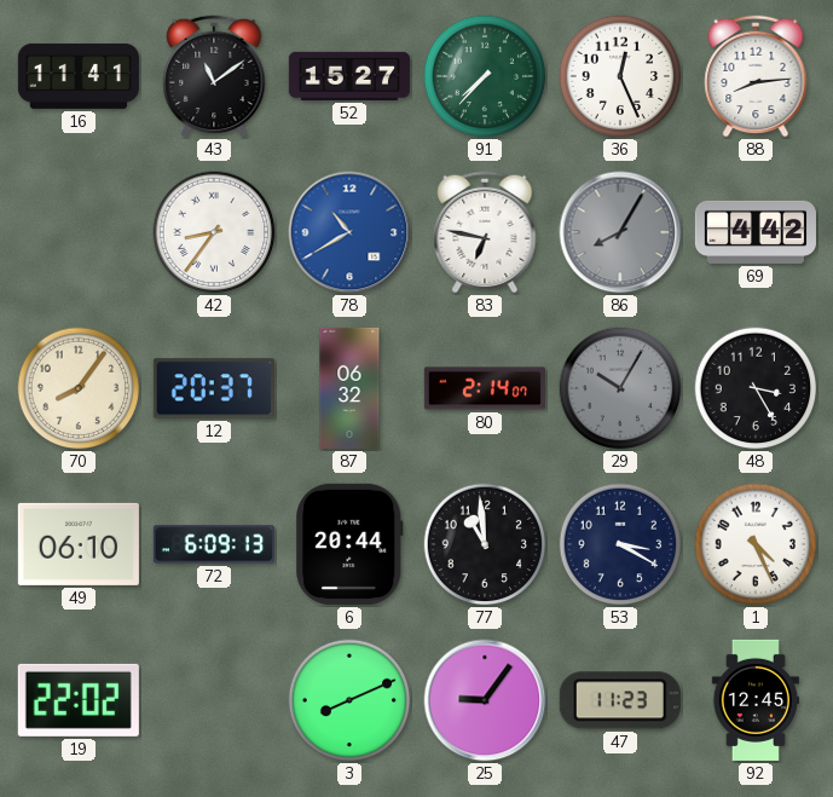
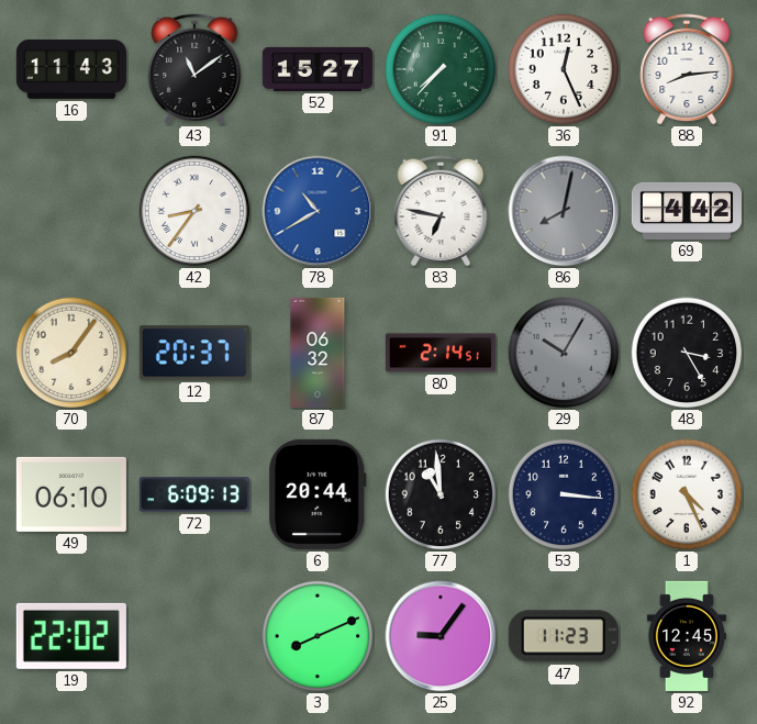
16: 11:41 -> 11:43 (71, 69)
86: 8:05 -> 8:02 (564, 211)
80: 2:14:07 -> 2:14:51 (441, 353)
53: 3:20 -> 3:16 (564, 494)
